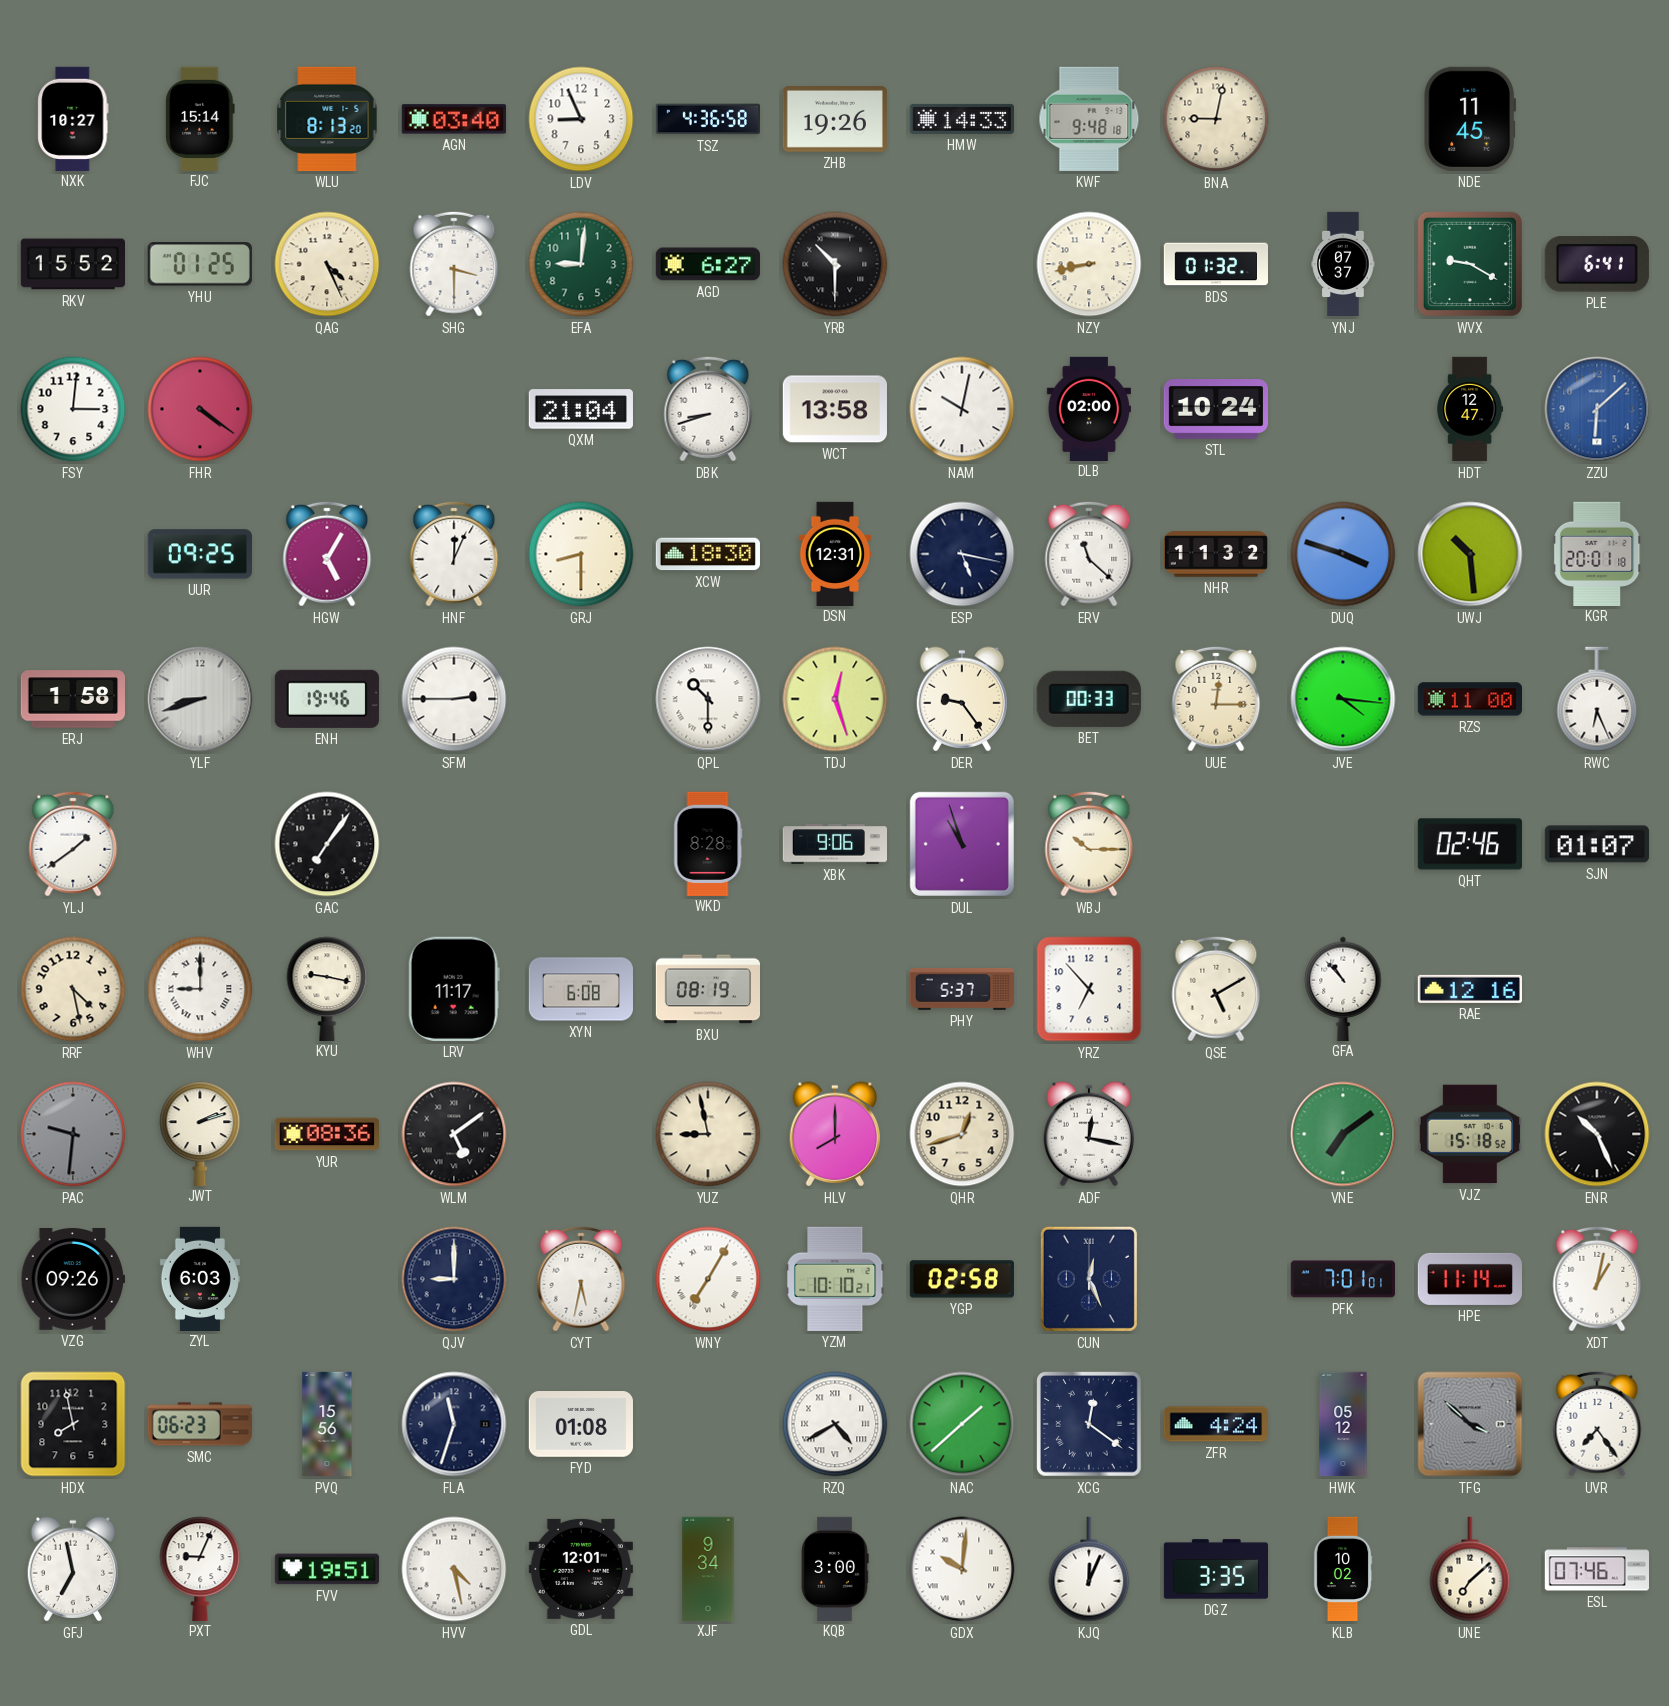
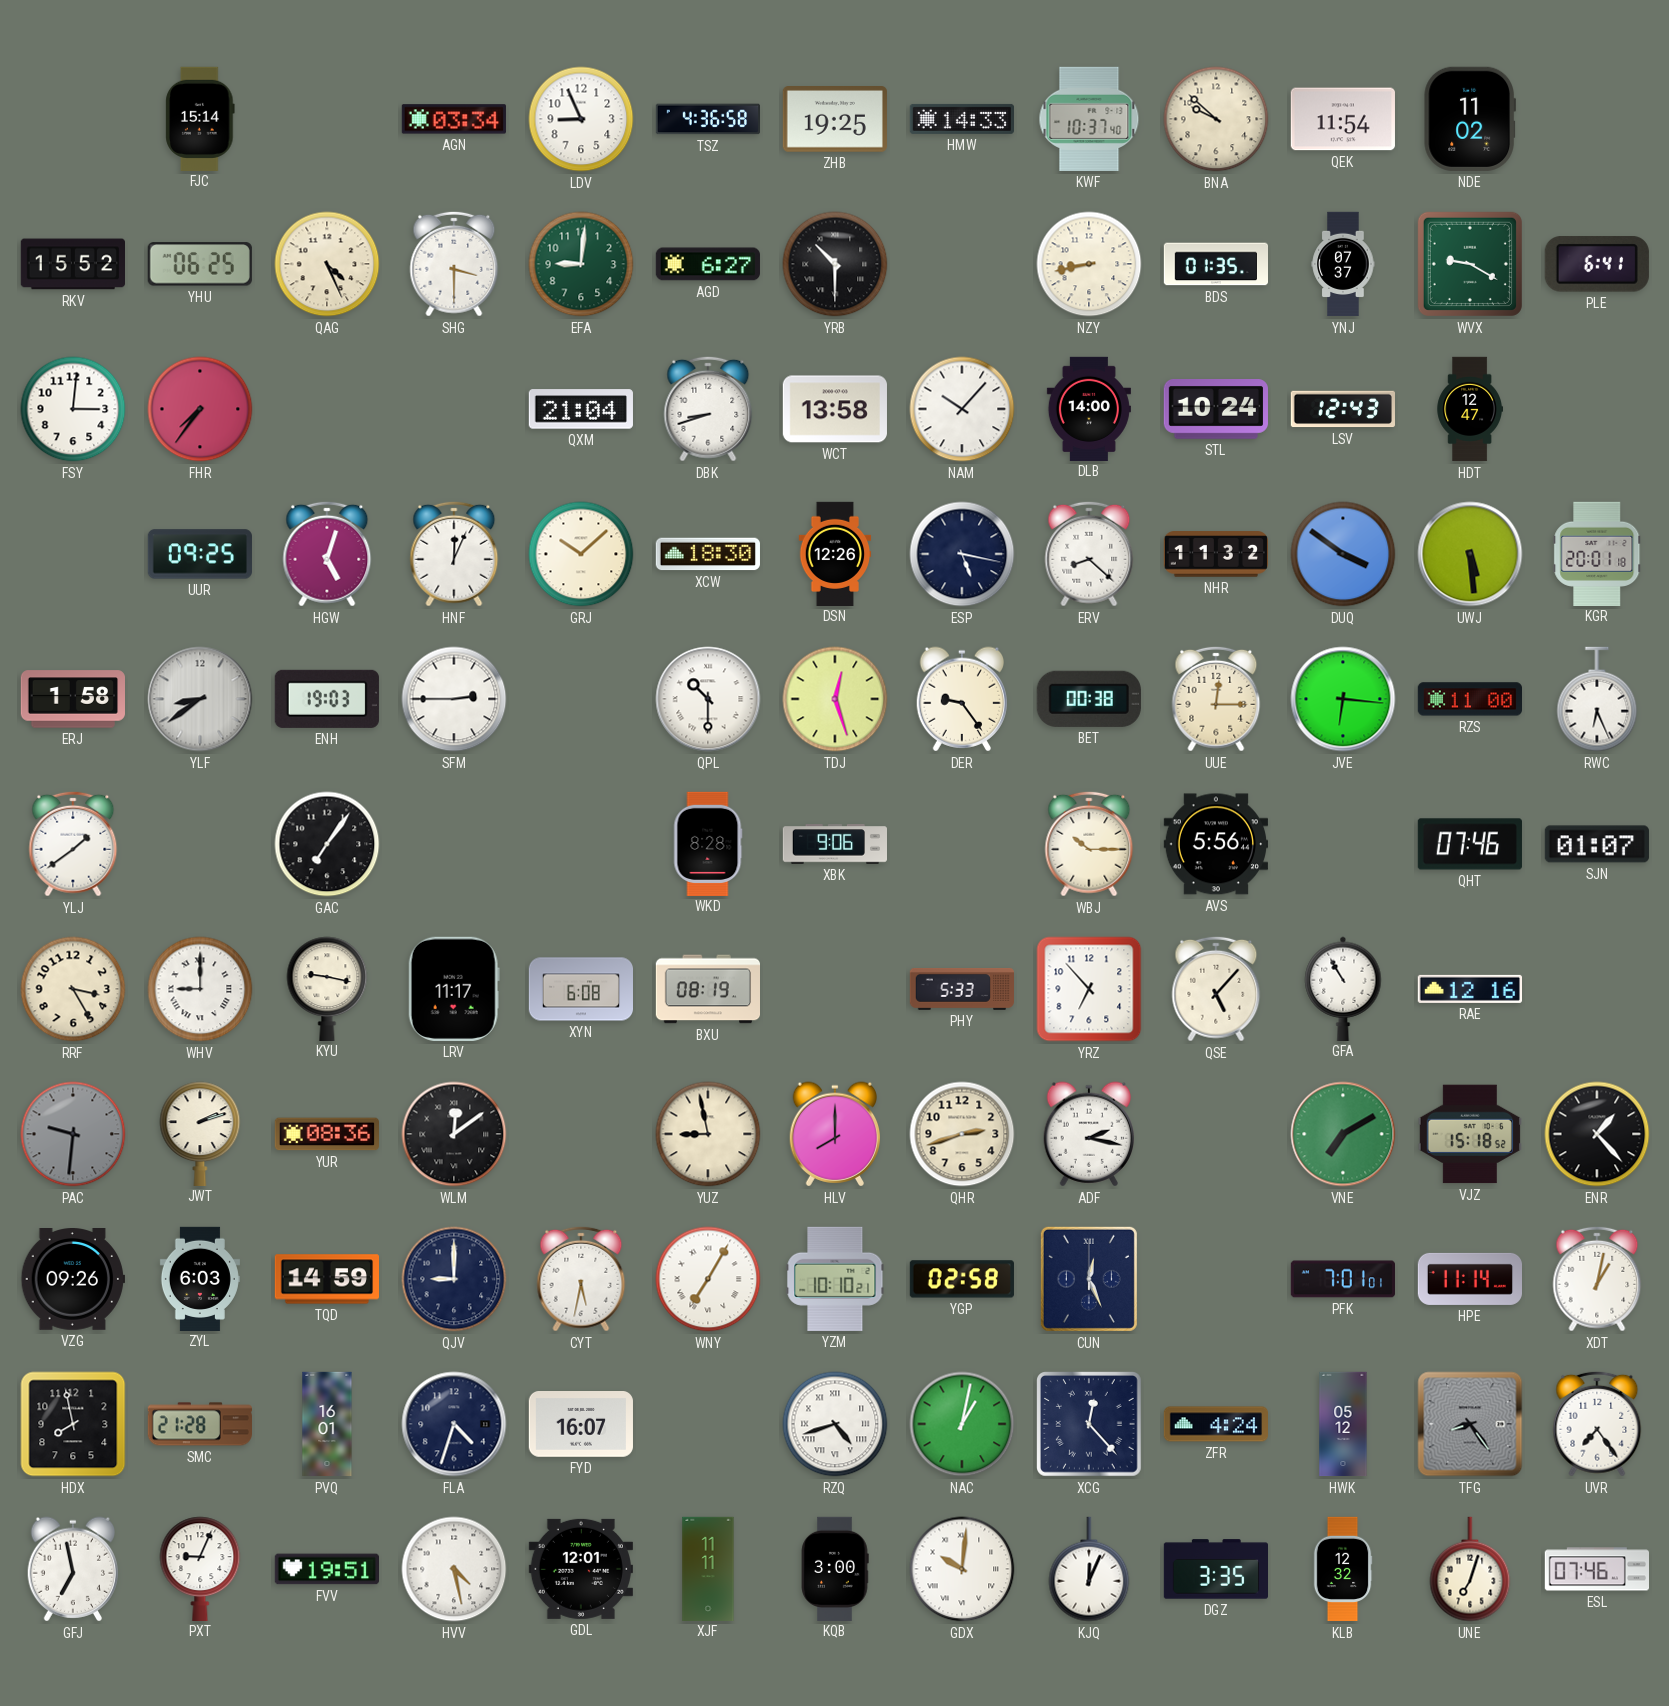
NXK: 10:27 -> none (73, 118)
WLU: 8:13 -> none (327, 119)
AGN: 03:40 -> 03:34 (453, 119)
ZHB: 19:26 -> 19:25 (835, 120)
KWF: 9:48 -> 10:37 (1089, 119)
BNA: 9:02 -> 9:52 (1216, 119)
QEK: none -> 11:54 (1343, 119)
NDE: 11:45 -> 11:02 (1469, 119)
YHU: 01:25 -> 06:25 (200, 264)
BDS: 01:32 -> 01:35 (1215, 264)
FHR: 4:21 -> 7:36 (200, 409)
NAM: 10:02 -> 10:07 (962, 409)
DLB: 02:00 -> 14:00 (1089, 408)
LSV: none -> 12:43 (1342, 409)
ZZU: 6:08 -> none (1597, 409)
HGW: 5:05 -> 5:03 (327, 554)
GRJ: 8:30 -> 10:08 (581, 554)
DSN: 12:31 -> 12:26 (835, 553)
ERV: 11:22 -> 8:22 (1089, 554)
DUQ: 3:48 -> 3:51 (1343, 554)
UWJ: 10:29 -> 5:29 (1470, 554)
YLF: 8:42 -> 8:39 (200, 699)
ENH: 19:46 -> 19:03 (327, 699)
BET: 00:33 -> 00:38 (1089, 699)
JVE: 4:16 -> 6:16 (1343, 699)
DUL: 10:57 -> none (962, 844)
AVS: none -> 5:56 (1215, 844)
QHT: 02:46 -> 07:46 (1470, 844)
RRF: 4:28 -> 3:25 (73, 989)
PHY: 5:37 -> 5:33 (961, 990)
QSE: 5:10 -> 5:07 (1216, 989)
GFA: 10:53 -> 10:55 (1343, 988)
WLM: 5:09 -> 12:09 (454, 1134)
QHR: 12:42 -> 2:42 (962, 1134)
ADF: 12:17 -> 2:17 (1089, 1134)
VNE: 7:09 -> 7:10 (1343, 1134)
ENR: 10:26 -> 1:23 (1597, 1134)
TQD: none -> 14:59 (326, 1279)
SMC: 06:23 -> 21:28 (200, 1424)
PVQ: 15:56 -> 16:01 (327, 1424)
FLA: 11:33 -> 4:33 (454, 1424)
FYD: 01:08 -> 16:07 (580, 1425)
RZQ: 4:40 -> 4:42 (835, 1424)
NAC: 1:38 -> 1:02 (962, 1424)
XCG: 12:21 -> 12:23 (1090, 1425)
TFG: 3:52 -> 8:24 (1470, 1424)
XJF: 9:34 -> 11:11 (708, 1568)
KLB: 10:02 -> 12:32 (1343, 1569)
UNE: 7:08 -> 7:03 (1470, 1569)
